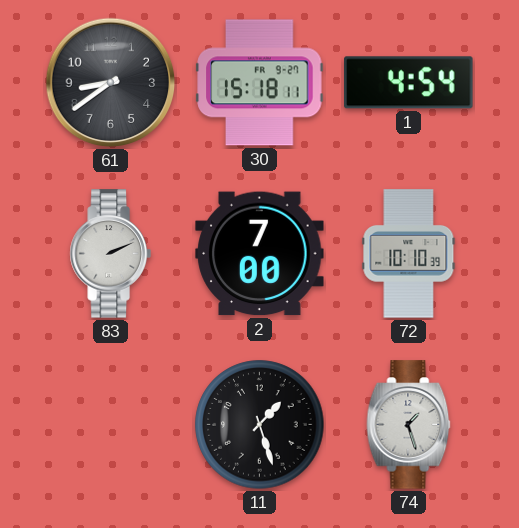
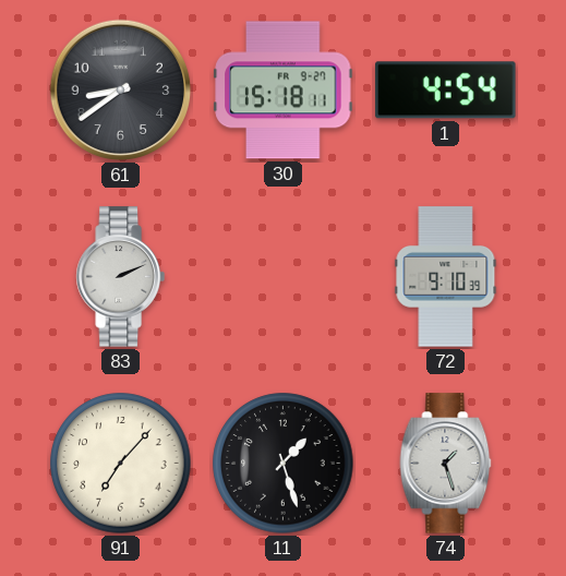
2: 7:00 -> none (260, 254)
72: 10:10 -> 9:10 (446, 277)
91: none -> 7:07 (121, 464)
